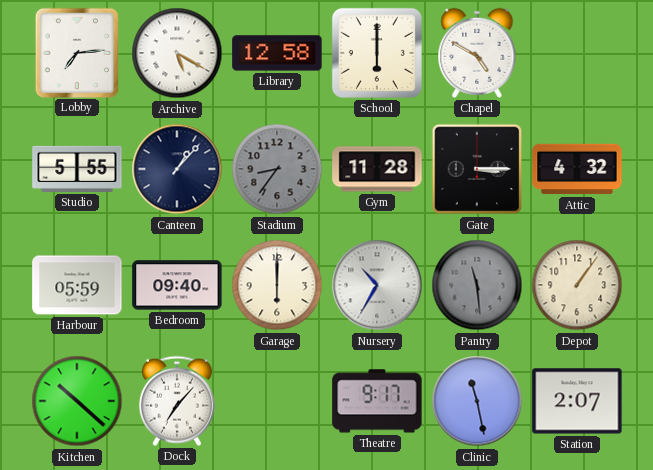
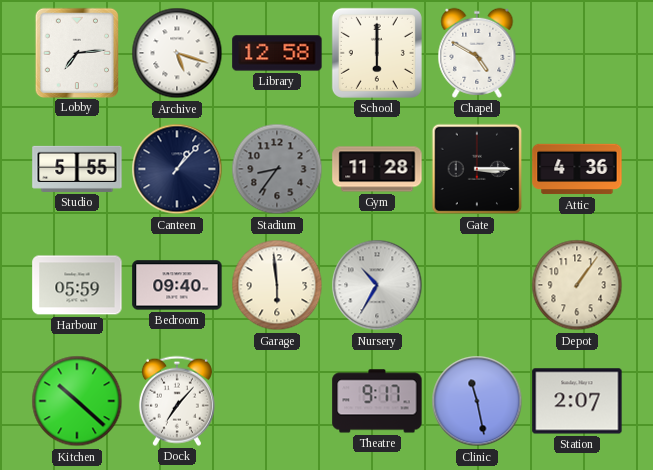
Archive: 5:20 -> 5:18 (177, 53)
Attic: 4:32 -> 4:36 (577, 169)
Garage: 6:00 -> 5:59 (277, 285)
Pantry: 11:29 -> none (477, 285)
